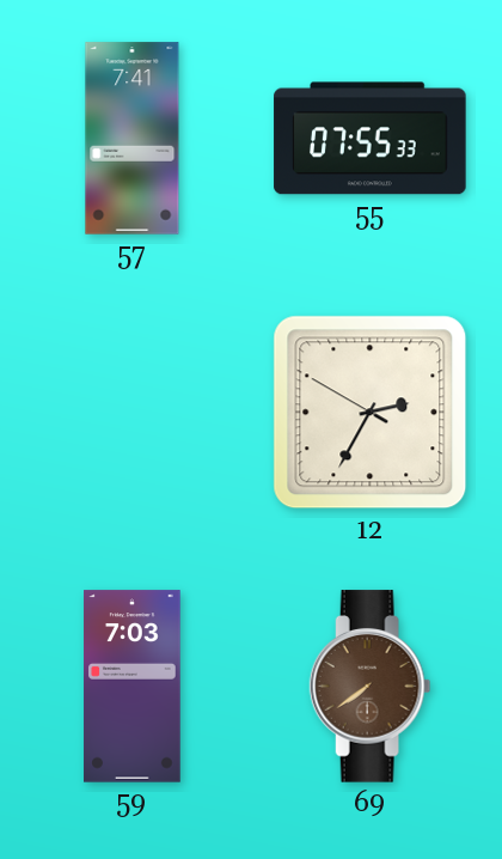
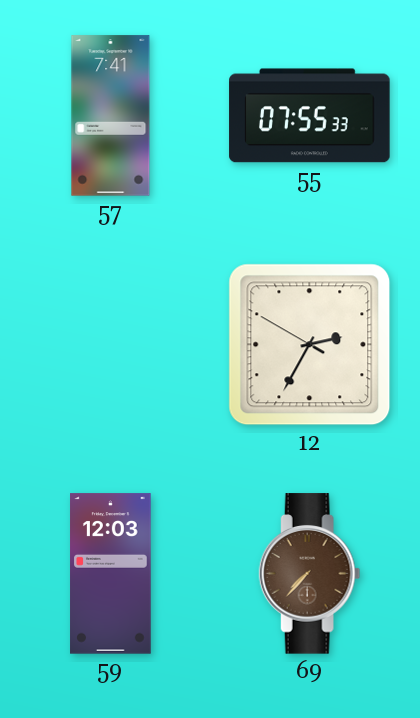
59: 7:03 -> 12:03 (111, 574)
69: 7:39 -> 7:37 (310, 574)
